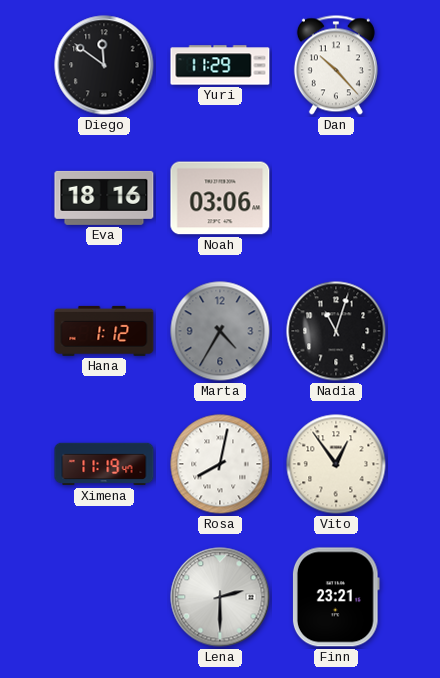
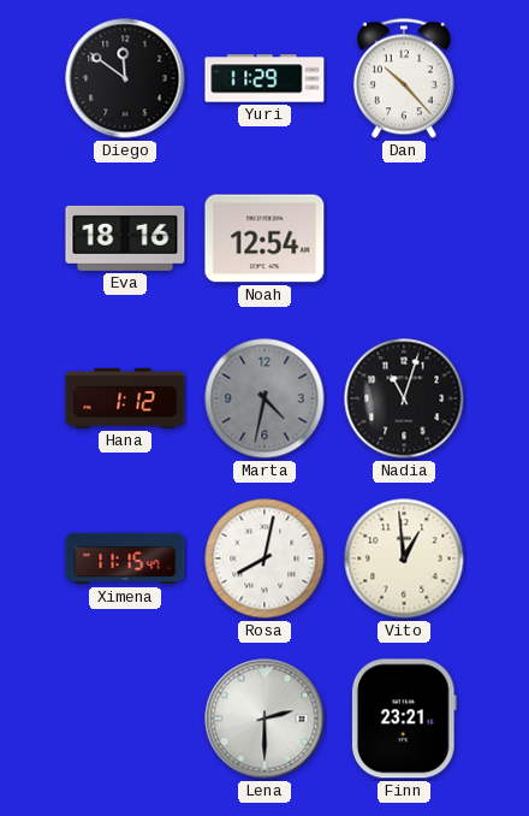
Noah: 03:06 -> 12:54 (264, 238)
Marta: 4:35 -> 4:32 (264, 398)
Ximena: 11:19 -> 11:15 (125, 558)
Vito: 12:54 -> 12:59 (404, 558)
